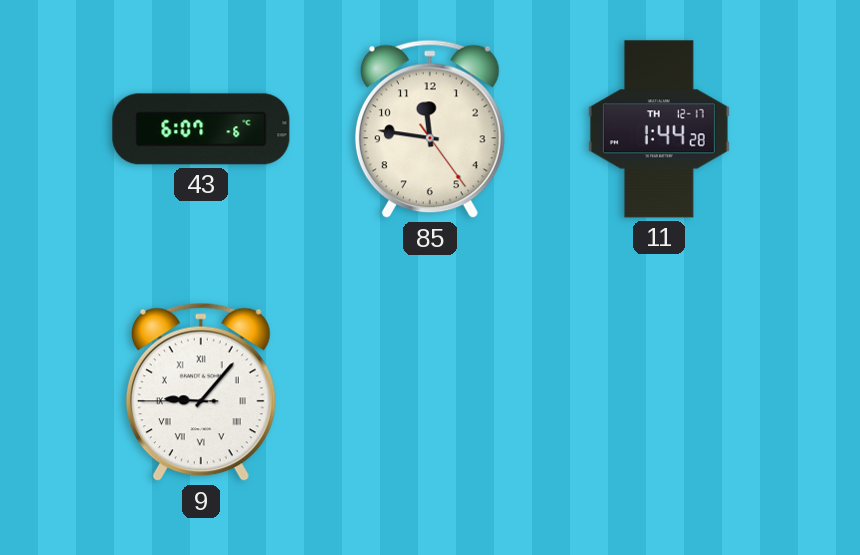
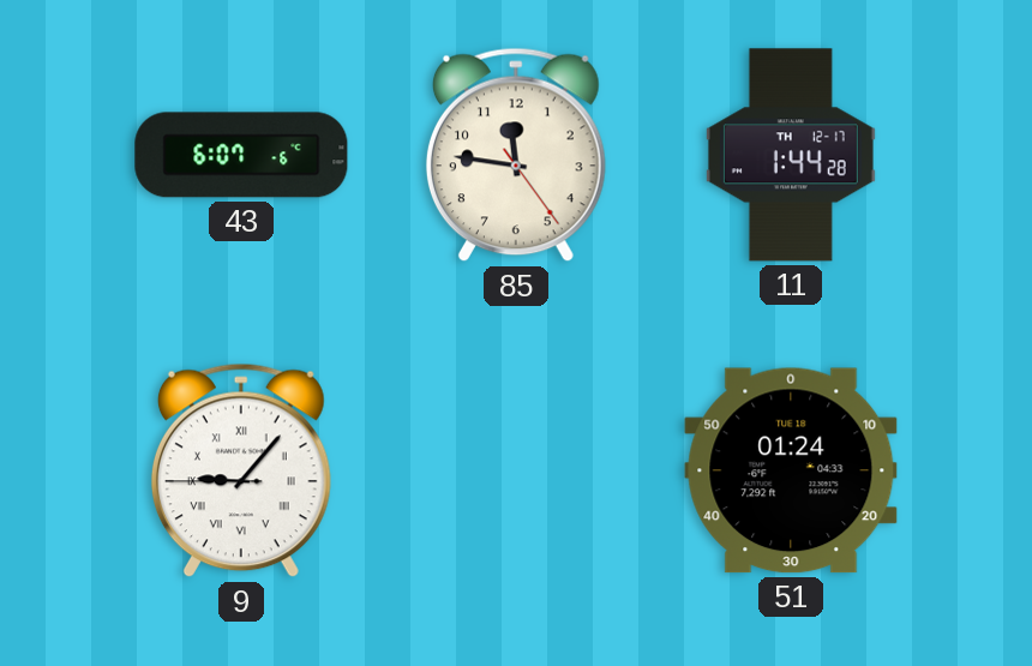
51: none -> 01:24 (791, 470)
